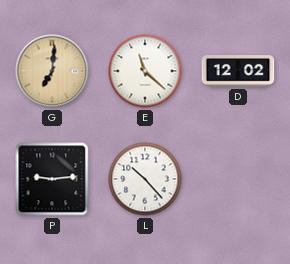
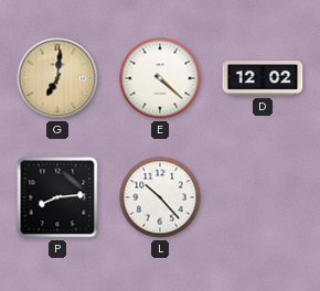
E: 11:22 -> 4:22 (160, 78)
P: 9:14 -> 8:14 (57, 197)
